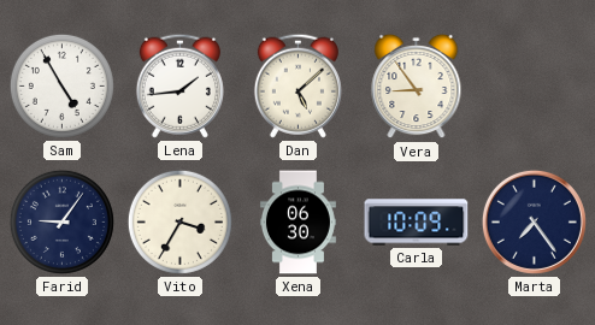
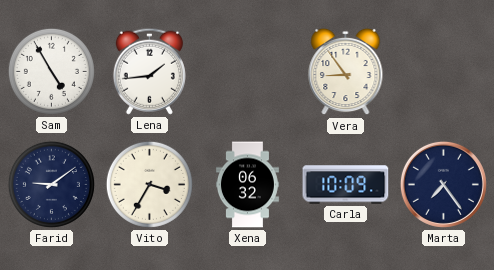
Dan: 5:08 -> none (297, 85)
Farid: 9:06 -> 9:09 (51, 184)
Xena: 06:30 -> 06:32 (247, 185)
